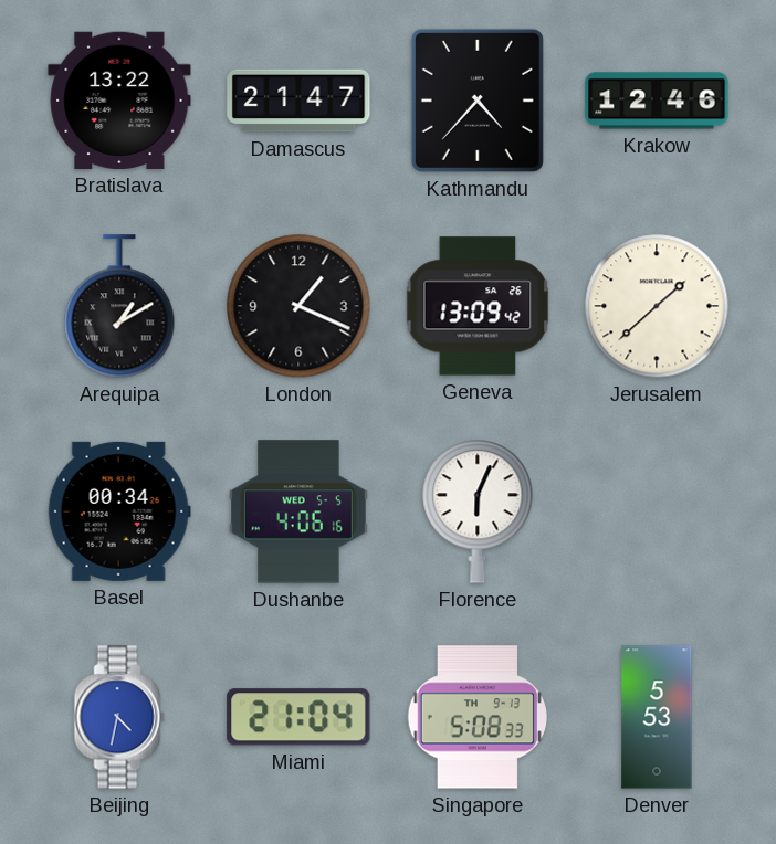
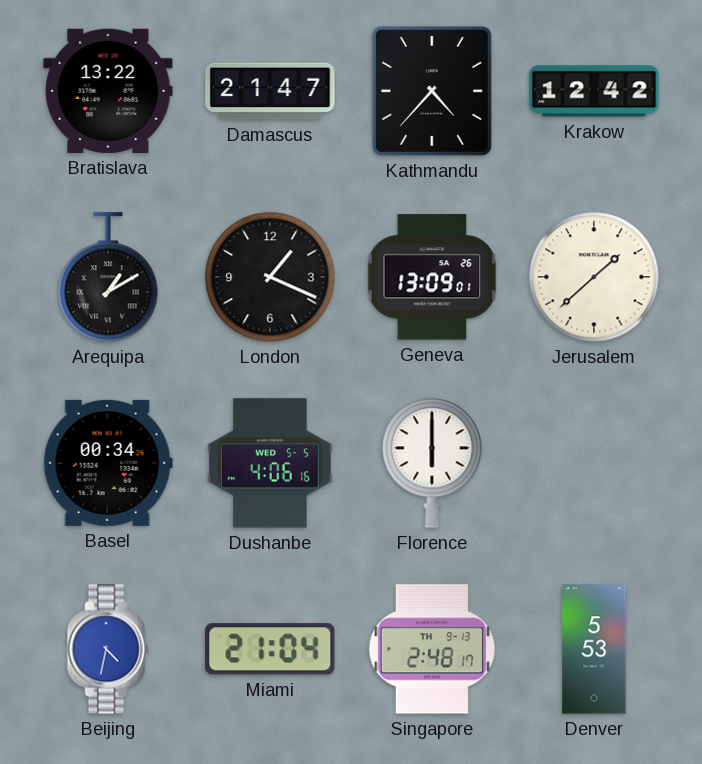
Krakow: 12:46 -> 12:42 (594, 91)
Geneva: 13:09:42 -> 13:09:01 (432, 277)
Florence: 6:04 -> 6:00 (432, 463)
Singapore: 5:08 -> 2:48 (432, 649)
